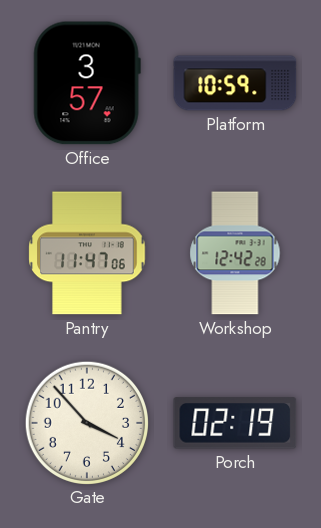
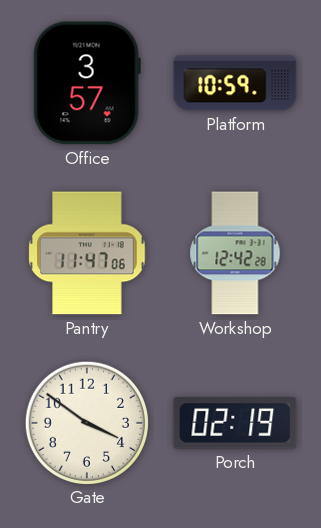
Gate: 3:53 -> 3:51 (86, 422)
